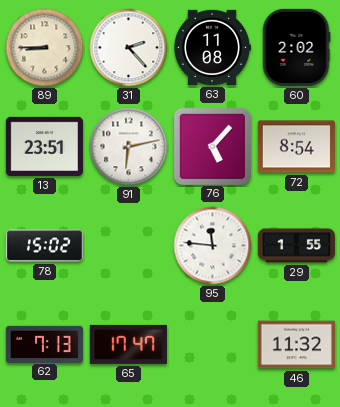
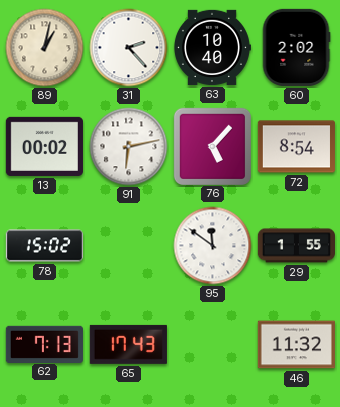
89: 8:45 -> 1:02 (45, 48)
63: 11:08 -> 10:40 (212, 47)
13: 23:51 -> 00:02 (44, 146)
95: 11:46 -> 11:51 (213, 246)
65: 17:47 -> 17:43 (128, 344)
